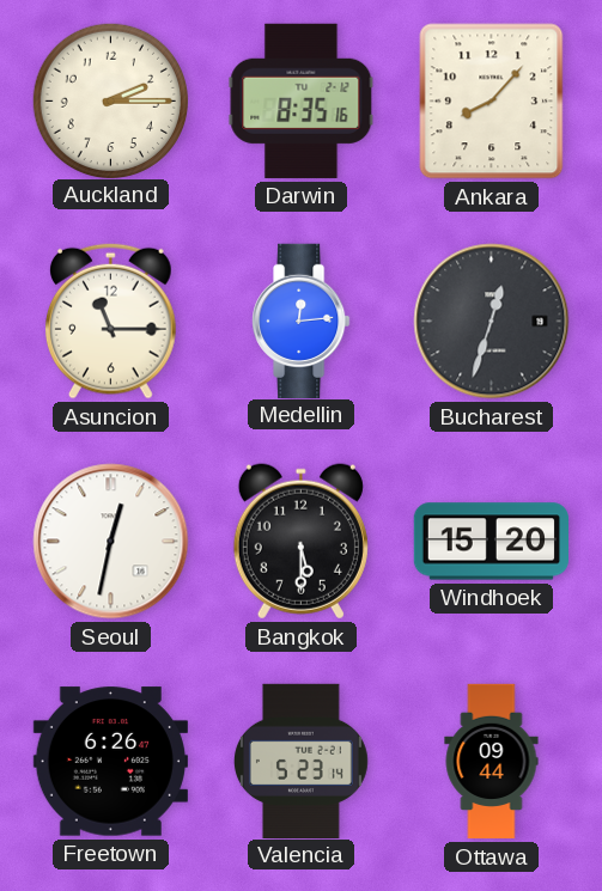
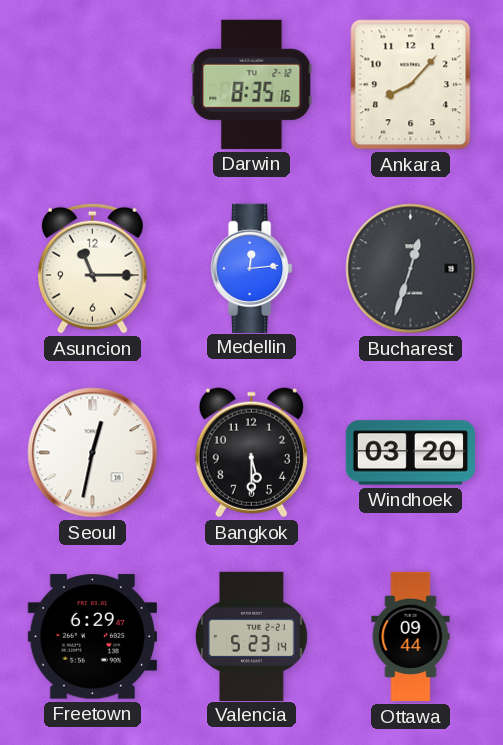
Auckland: 2:15 -> none (110, 100)
Windhoek: 15:20 -> 03:20 (410, 453)
Freetown: 6:26 -> 6:29 (92, 637)
